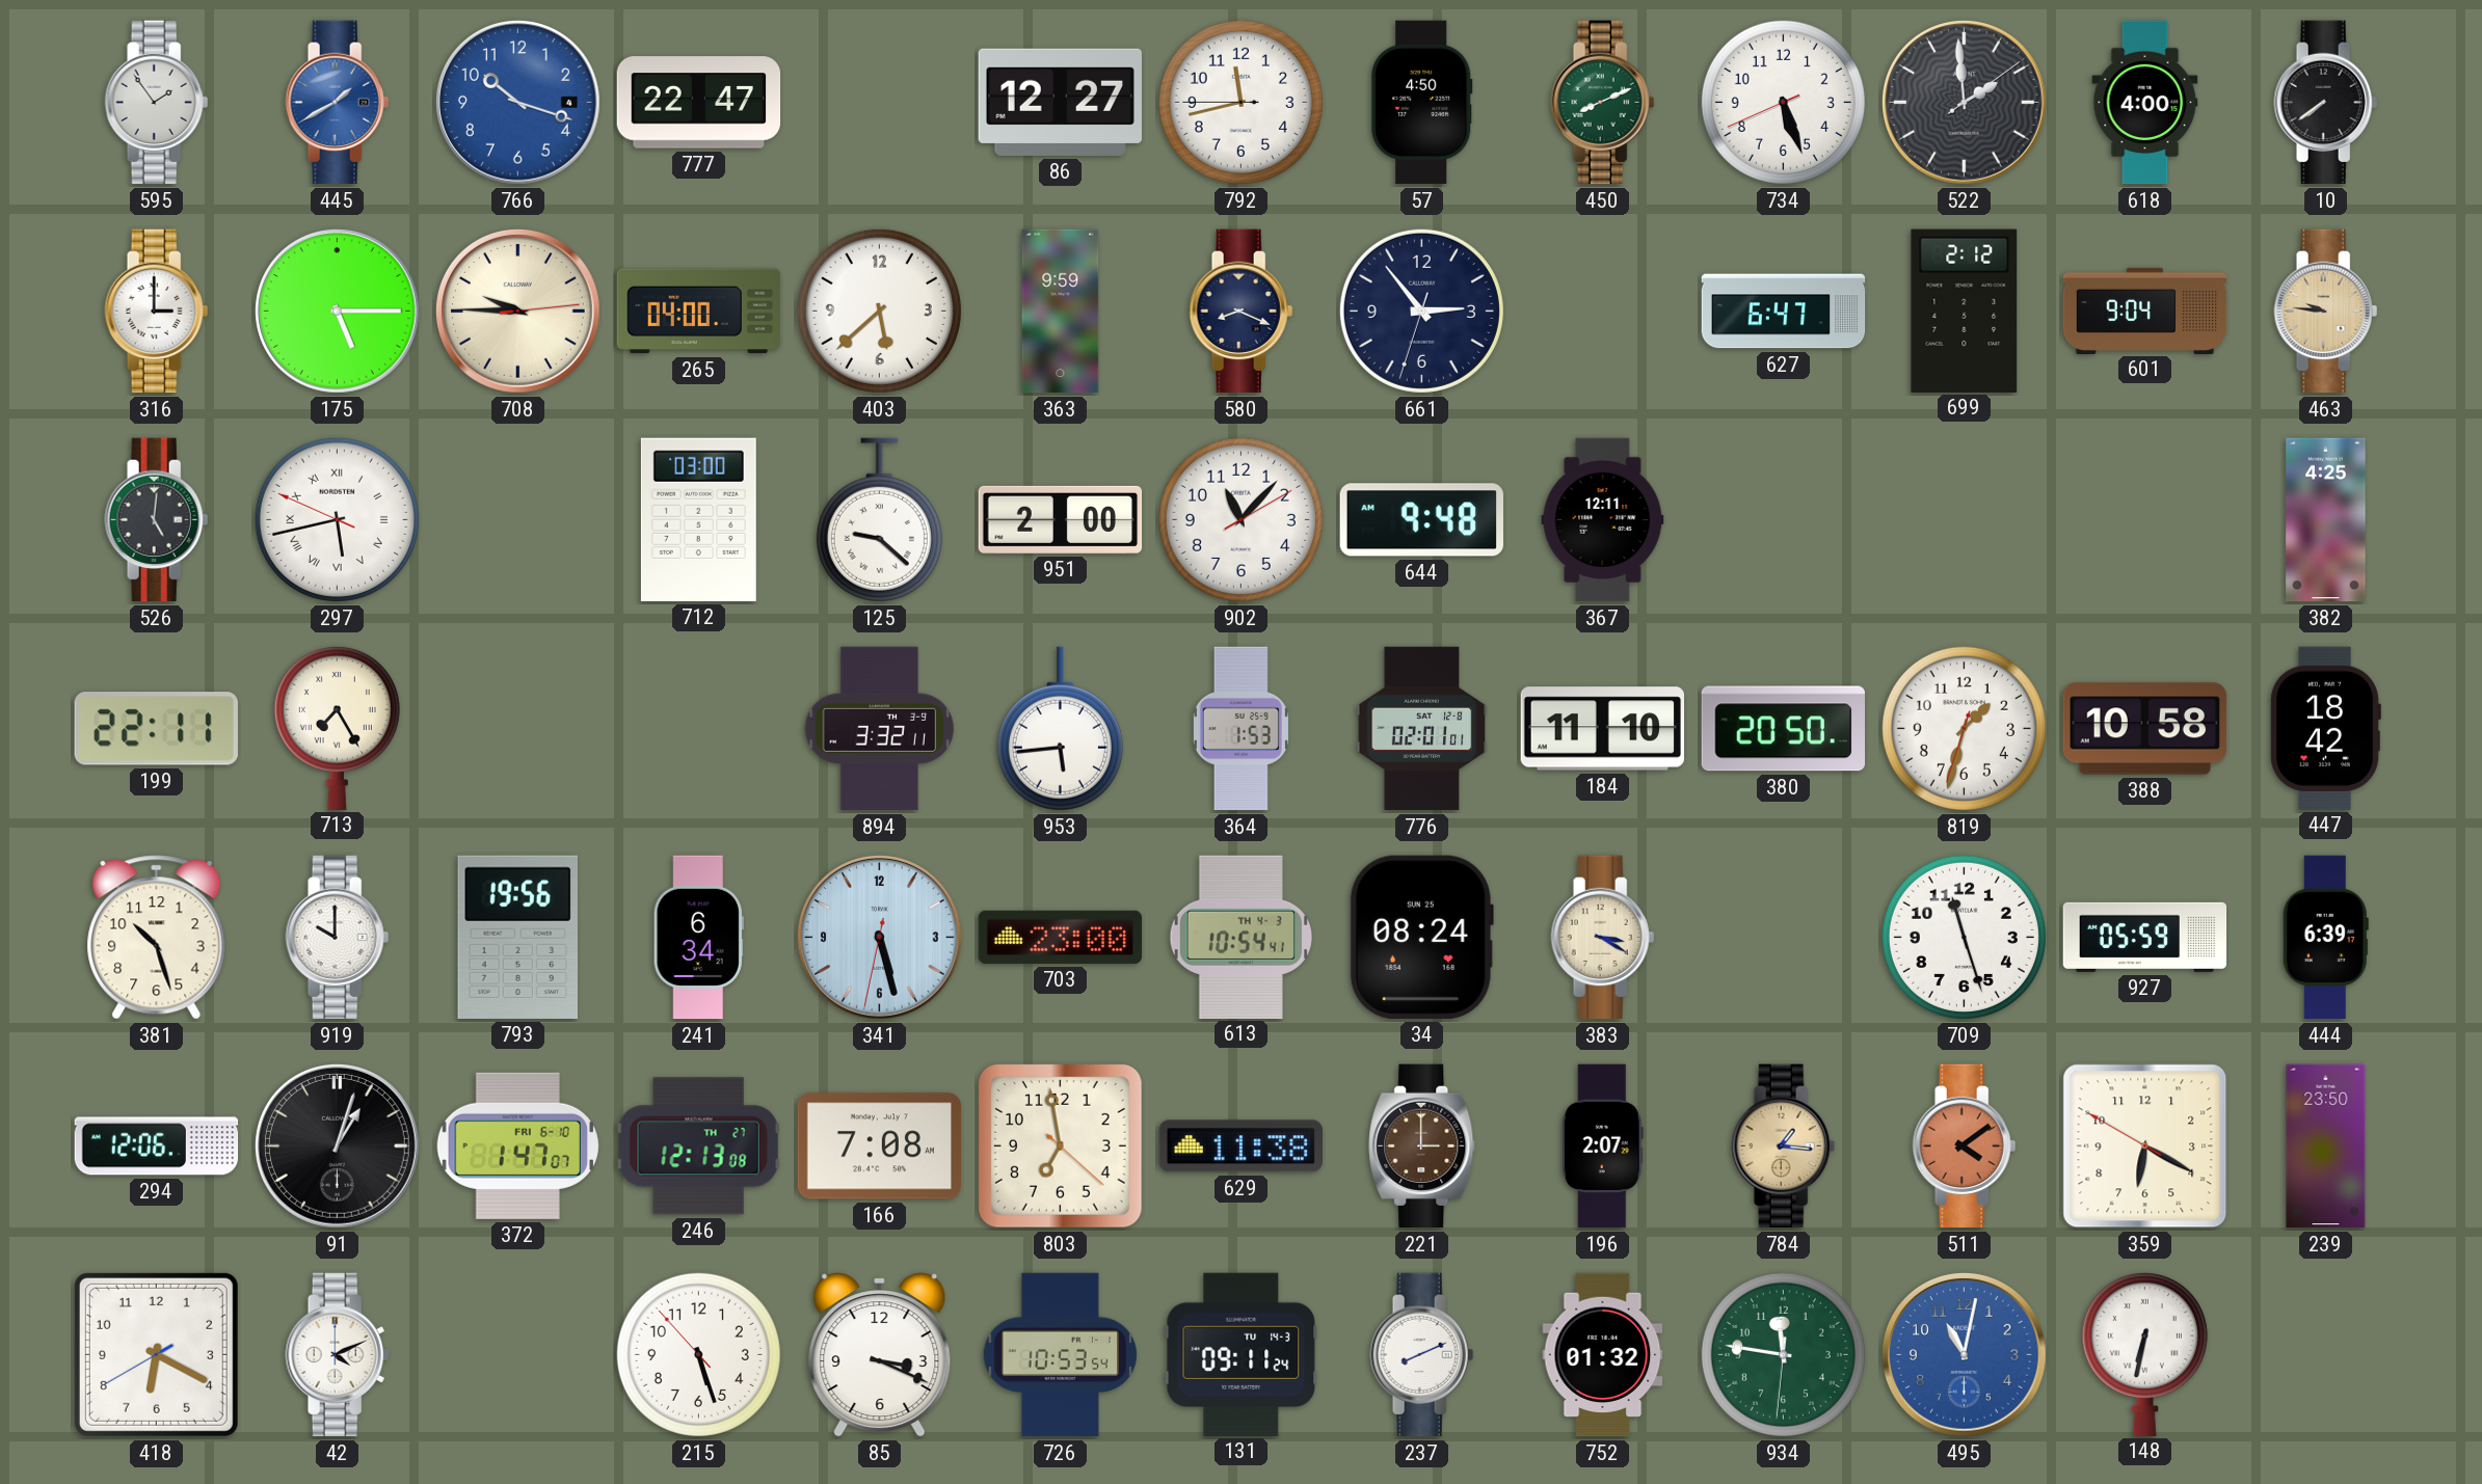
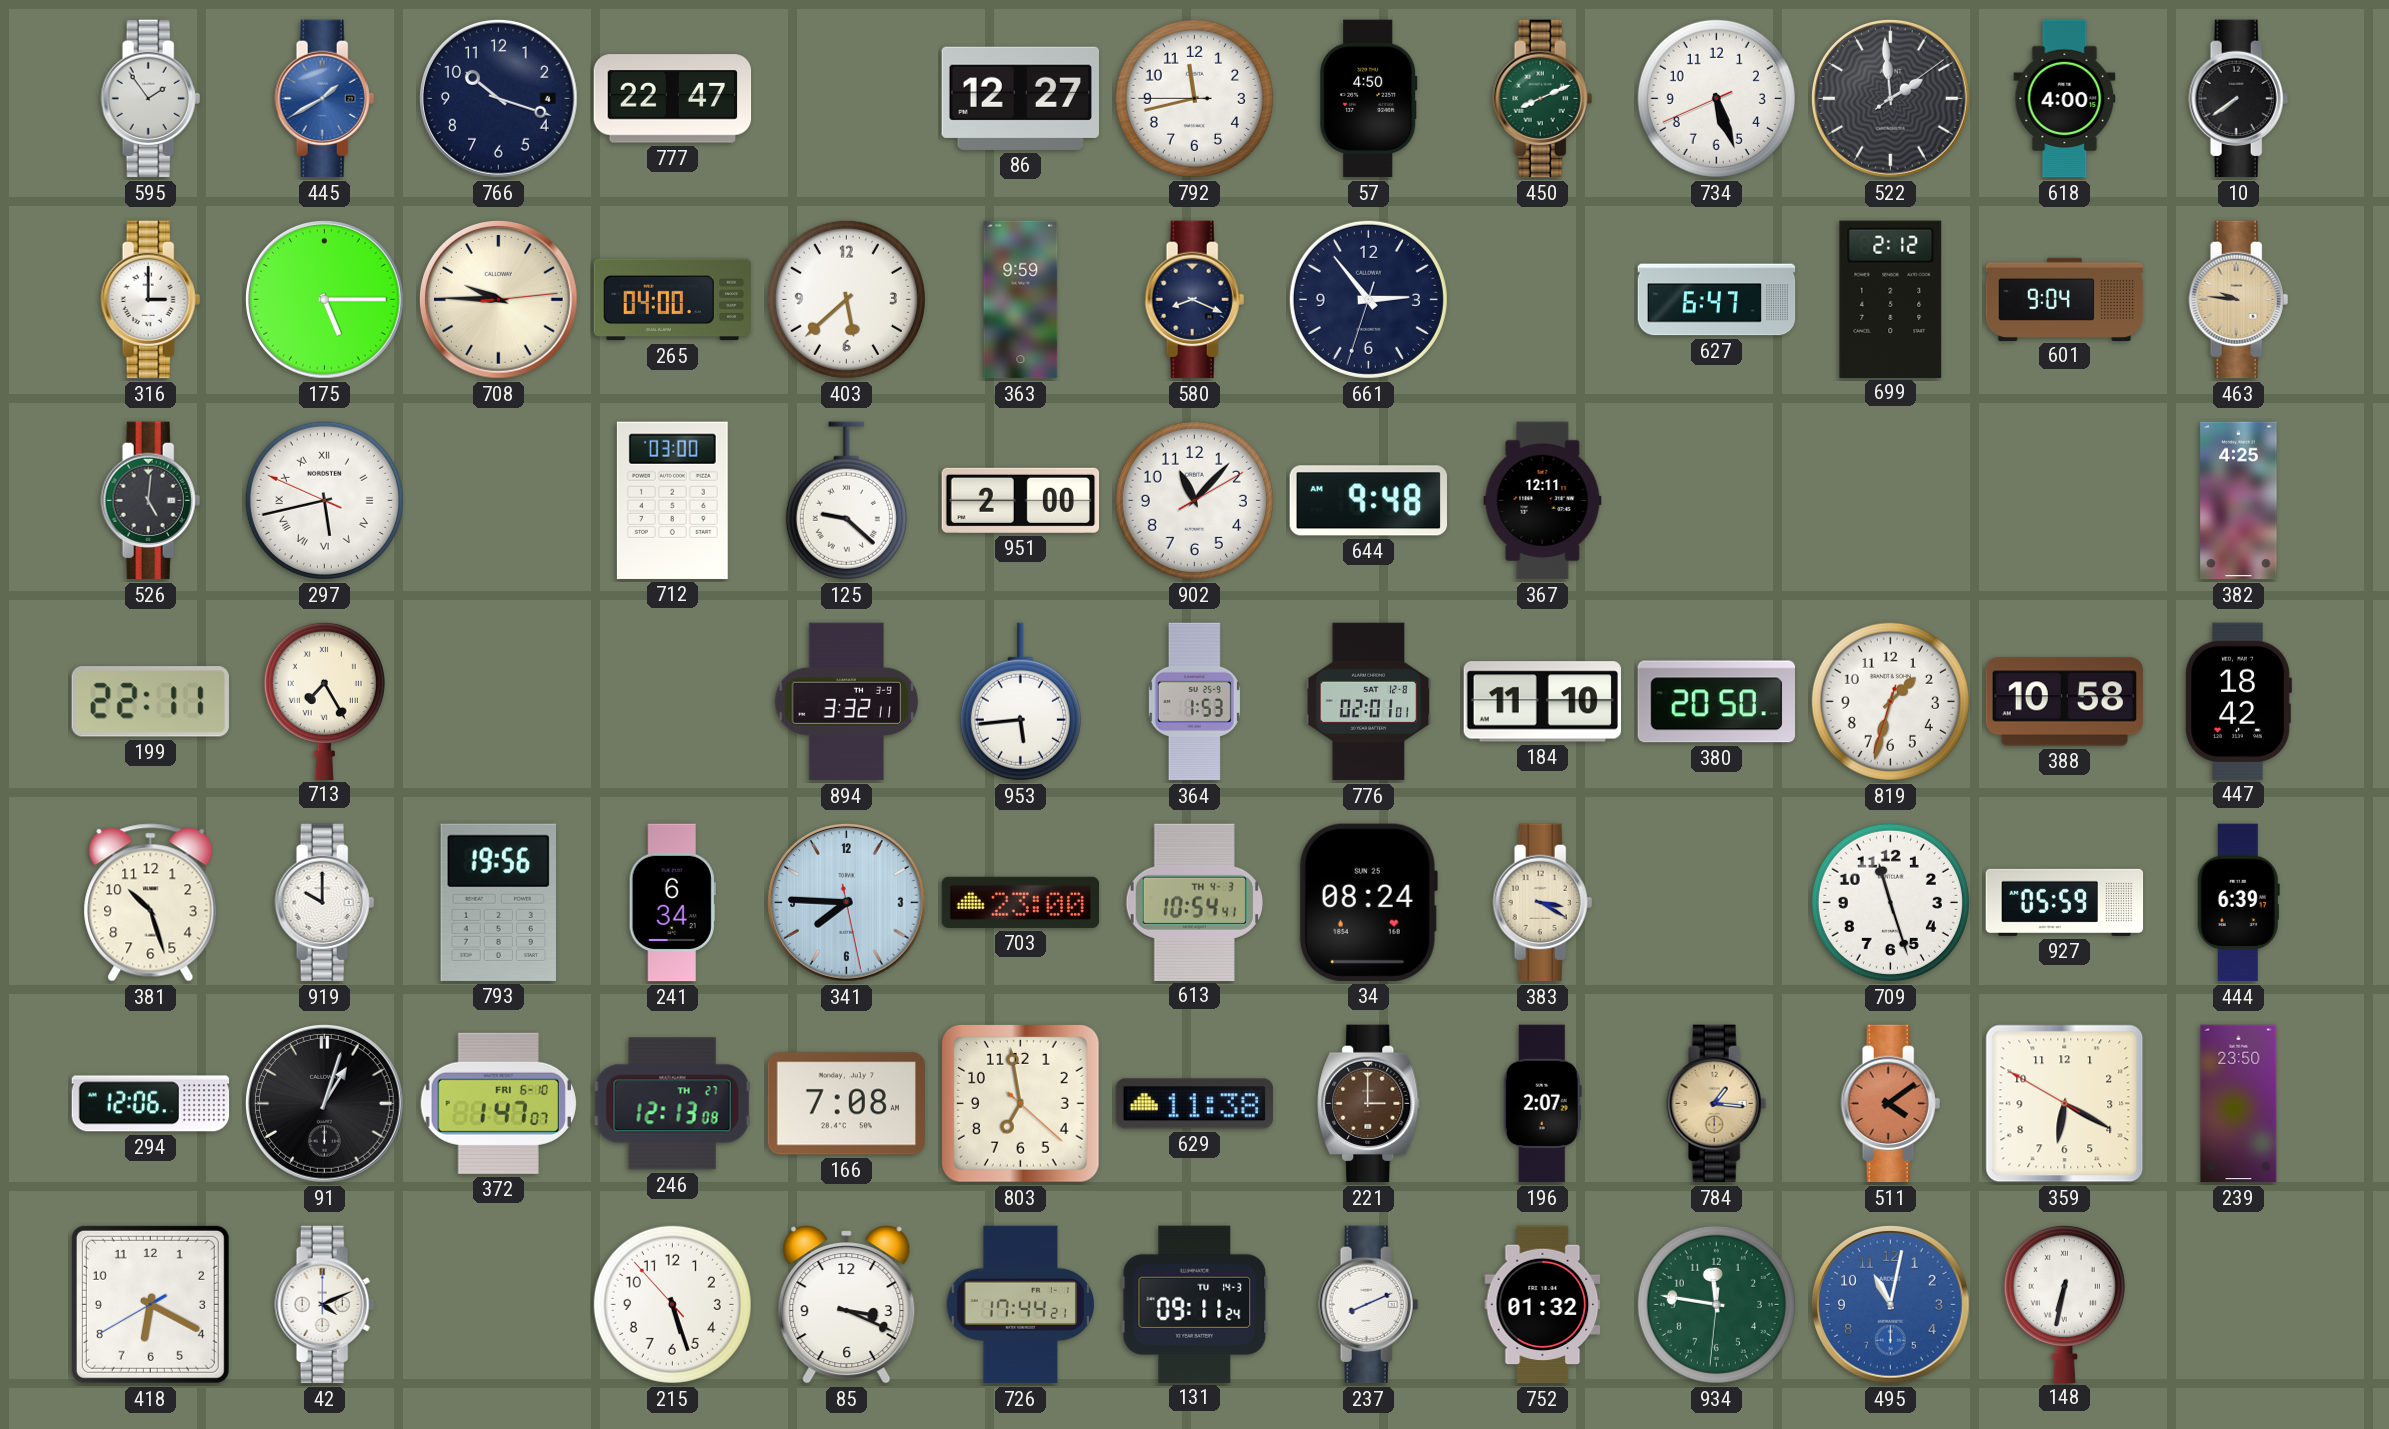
766 dial: blue -> navy (498, 98)
341: 5:27 -> 7:45 (846, 902)
726: 10:53 -> 17:44 (1020, 1305)
